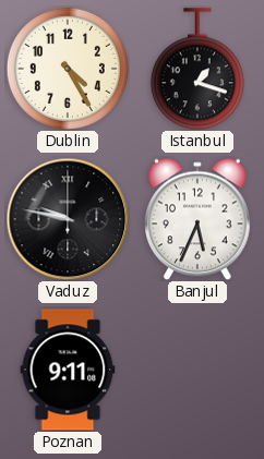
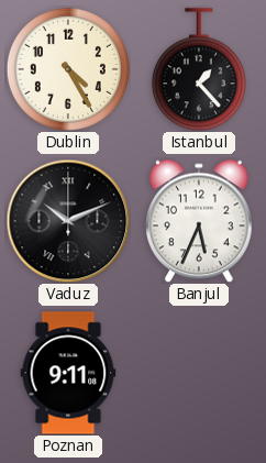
Istanbul: 1:18 -> 1:23 (199, 69)
Vaduz: 9:47 -> 10:11 (68, 221)
